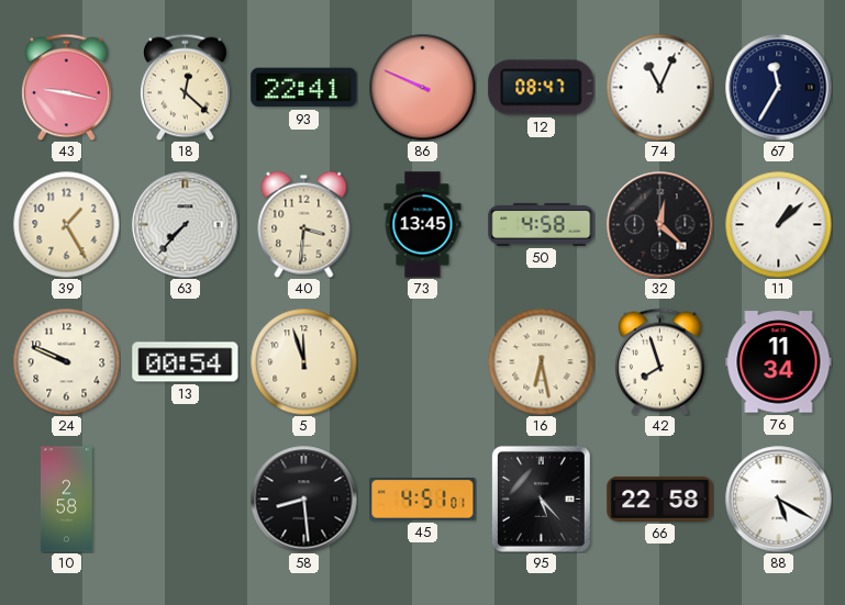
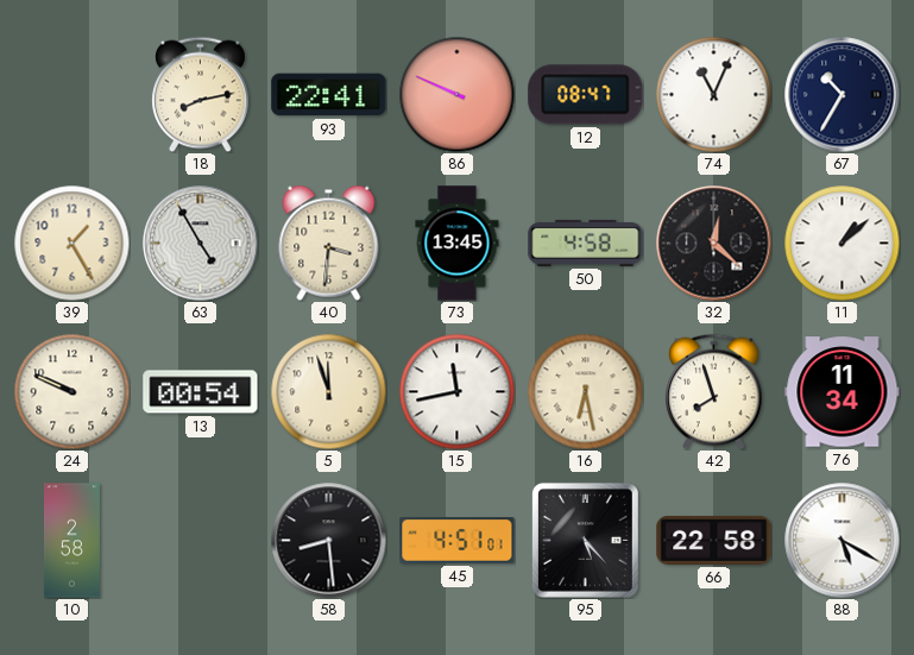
43: 9:17 -> none (67, 87)
18: 12:22 -> 8:13 (201, 94)
67: 11:35 -> 10:35 (843, 95)
63: 7:37 -> 4:55 (201, 244)
15: none -> 11:43 (456, 391)
